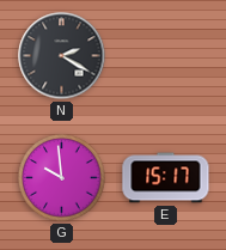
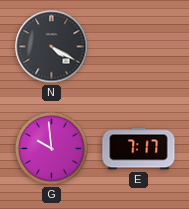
N: 2:20 -> 4:20 (52, 47)
E: 15:17 -> 7:17 (139, 149)
